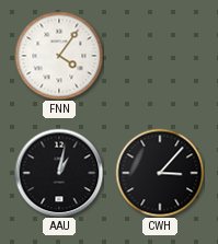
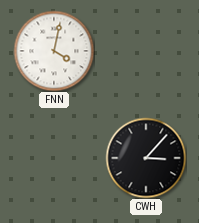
FNN: 4:06 -> 4:02 (54, 51)
AAU: 1:02 -> none (59, 173)
